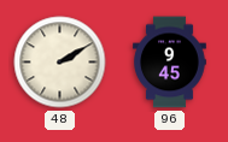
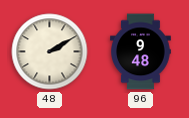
96: 9:45 -> 9:48 (141, 52)
